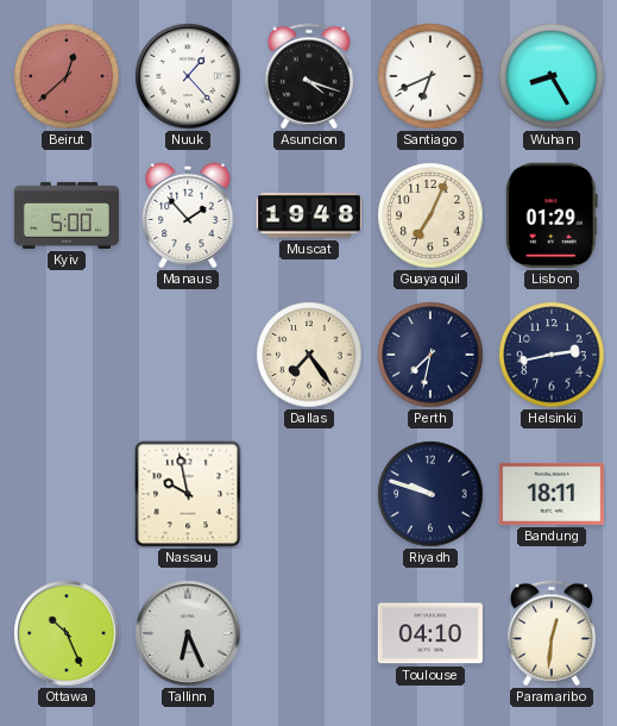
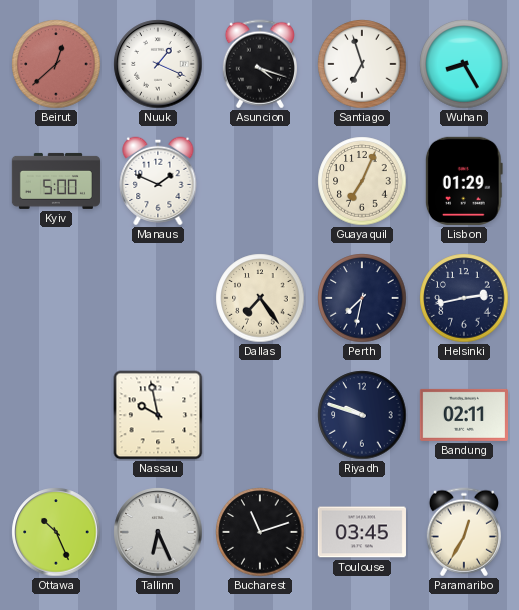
Nuuk: 1:23 -> 1:19 (158, 64)
Santiago: 6:41 -> 6:57 (362, 64)
Manaus: 1:53 -> 1:49 (158, 181)
Muscat: 19:48 -> none (308, 215)
Bandung: 18:11 -> 02:11 (464, 415)
Bucharest: none -> 11:12 (260, 532)
Toulouse: 04:10 -> 03:45 (362, 532)
Paramaribo: 12:31 -> 12:35 (464, 532)
